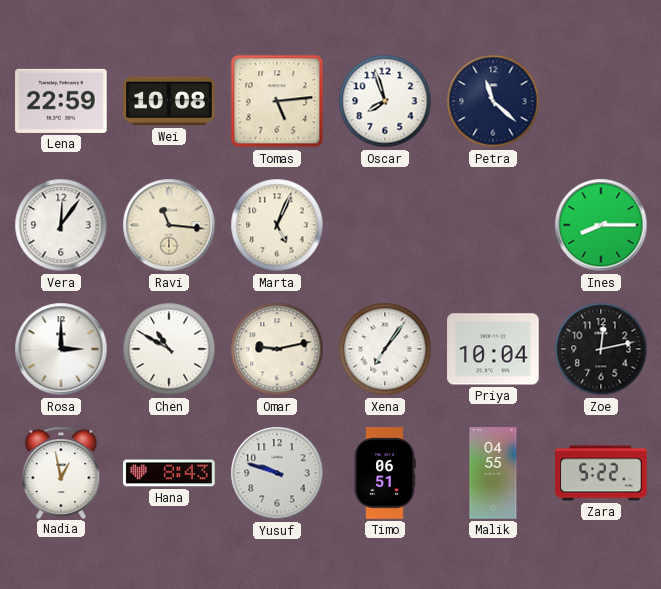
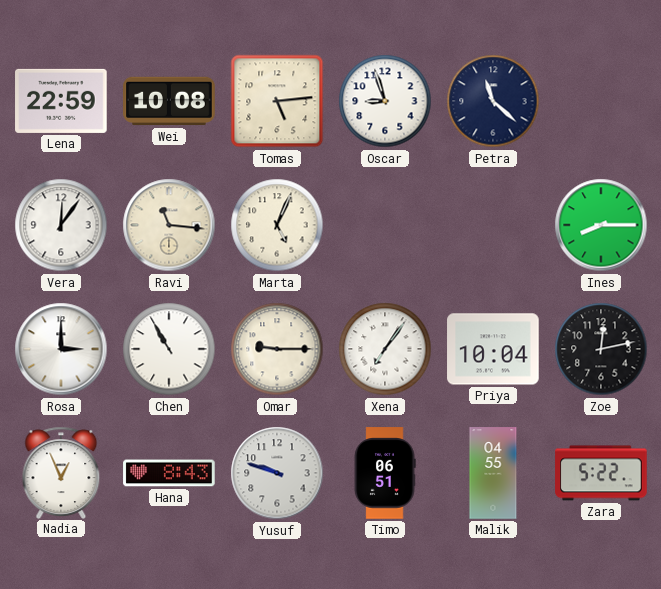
Oscar: 7:57 -> 8:57 (385, 101)
Chen: 10:50 -> 10:55 (169, 349)
Omar: 9:13 -> 9:15 (277, 349)
Nadia: 12:58 -> 12:56 (61, 472)
